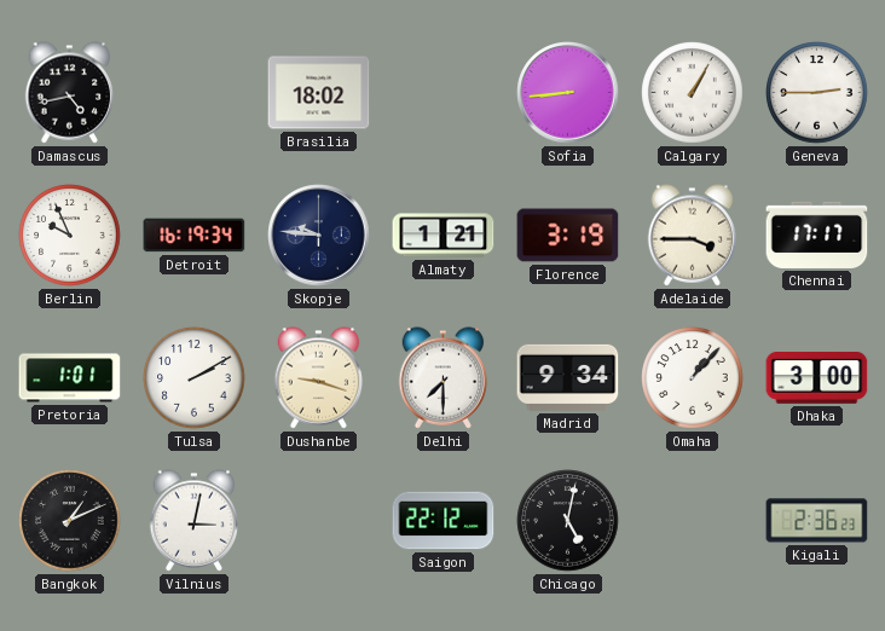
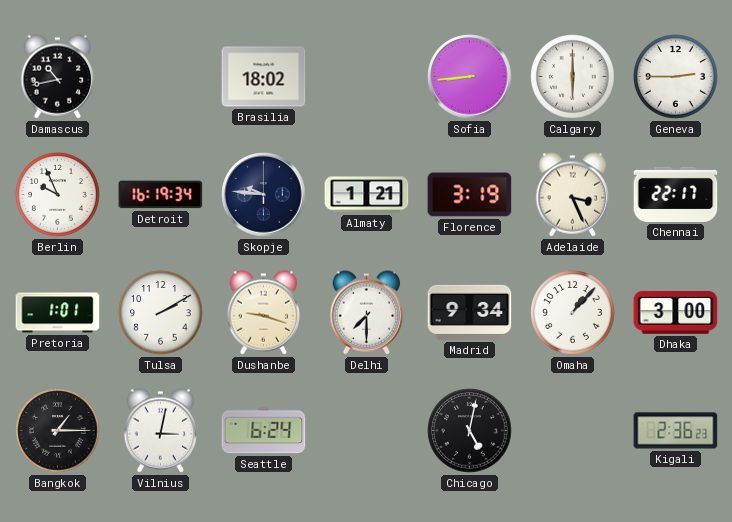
Damascus: 4:43 -> 10:43 (58, 77)
Calgary: 1:05 -> 6:00 (573, 77)
Adelaide: 3:45 -> 3:26 (573, 195)
Chennai: 17:17 -> 22:17 (676, 194)
Bangkok: 1:11 -> 1:15 (58, 431)
Seattle: none -> 6:24 (264, 431)
Saigon: 22:12 -> none (444, 521)
